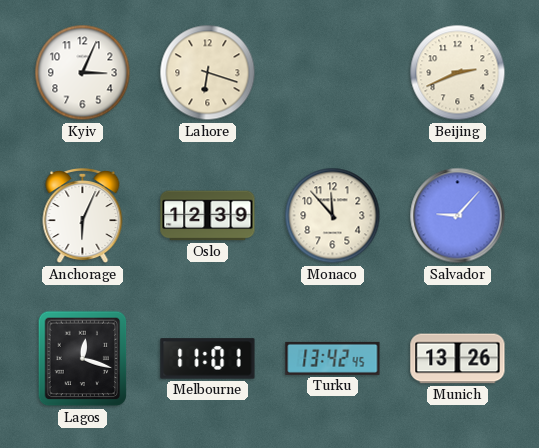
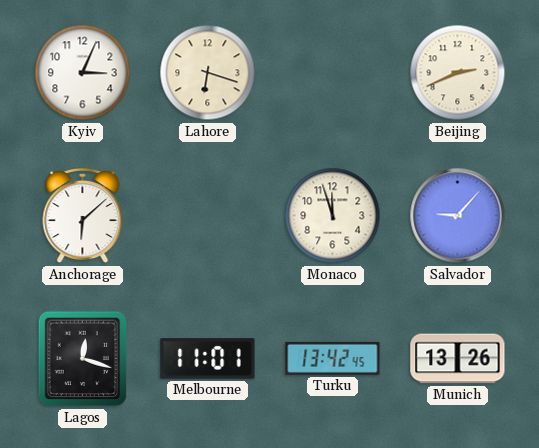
Anchorage: 6:04 -> 6:08 (83, 217)
Oslo: 12:39 -> none (208, 216)
Monaco: 11:53 -> 11:57 (333, 216)
